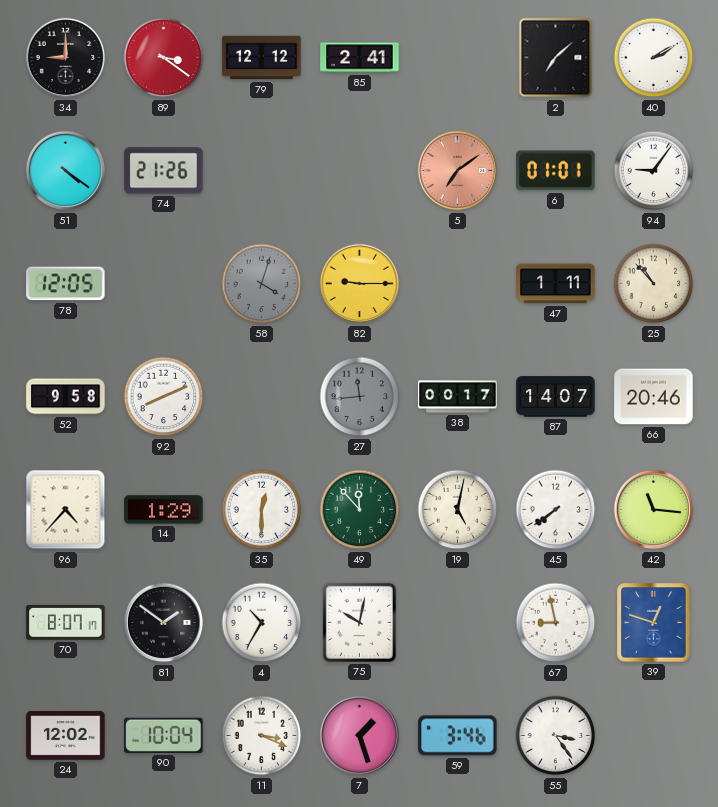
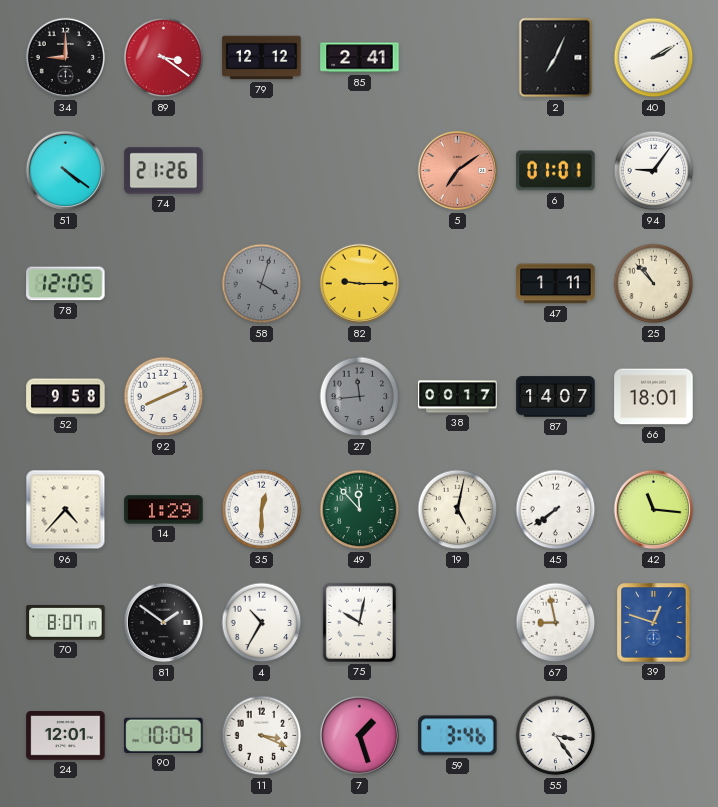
2: 7:08 -> 7:04 (556, 58)
66: 20:46 -> 18:01 (654, 397)
24: 12:02 -> 12:01 (66, 736)
